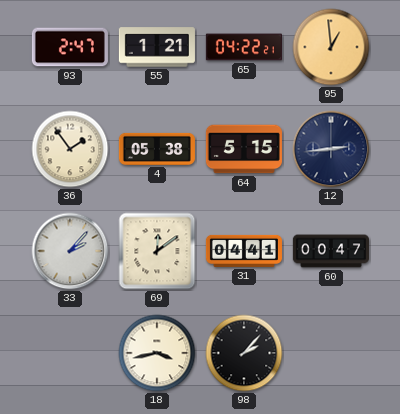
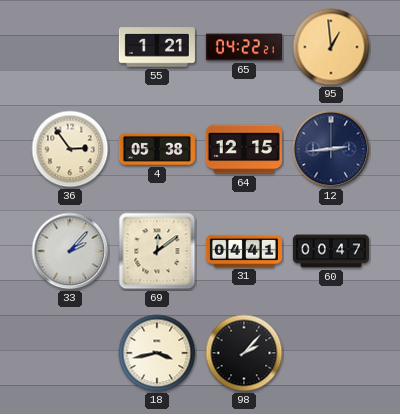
93: 2:47 -> none (70, 47)
36: 1:54 -> 2:54 (70, 149)
64: 5:15 -> 12:15 (244, 149)
